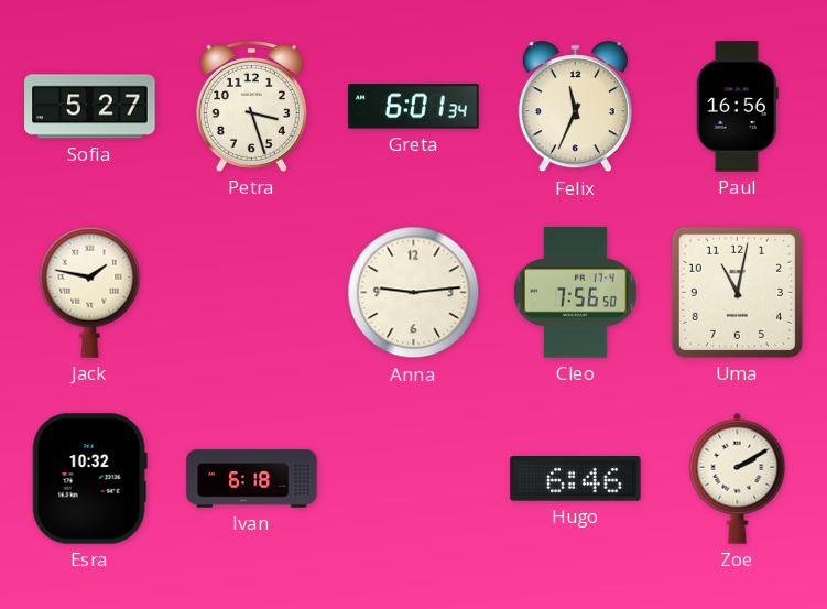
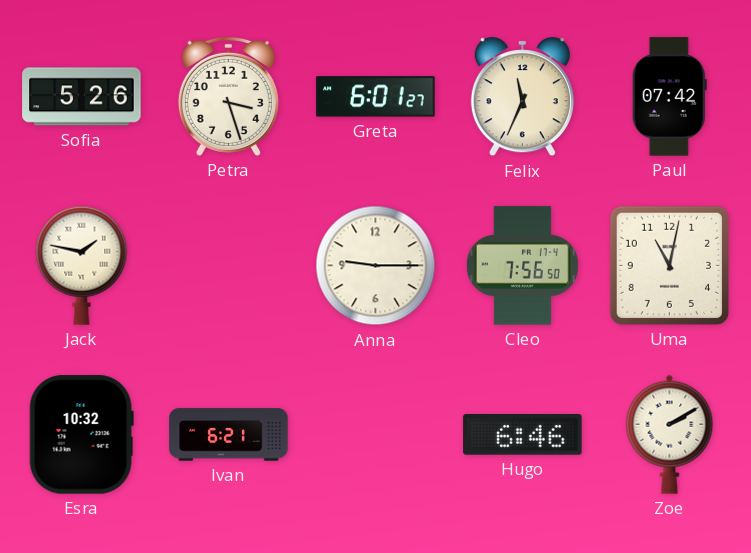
Sofia: 5:27 -> 5:26 (82, 97)
Greta: 6:01:34 -> 6:01:27 (376, 97)
Paul: 16:56 -> 07:42 (669, 97)
Anna: 9:14 -> 9:15 (376, 266)
Ivan: 6:18 -> 6:21 (229, 435)
